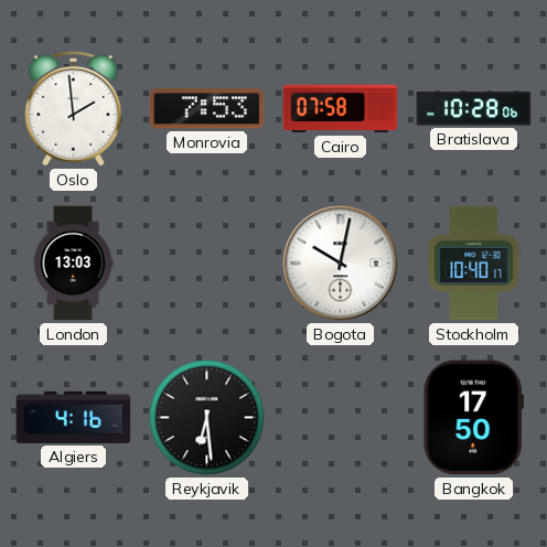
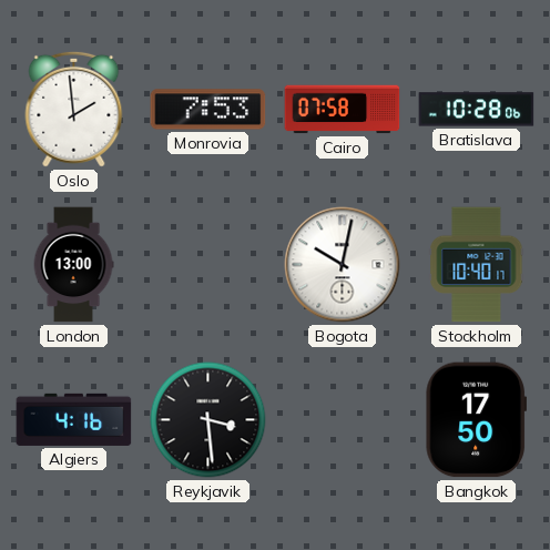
London: 13:03 -> 13:00 (73, 265)
Reykjavik: 6:29 -> 3:29 (208, 420)
